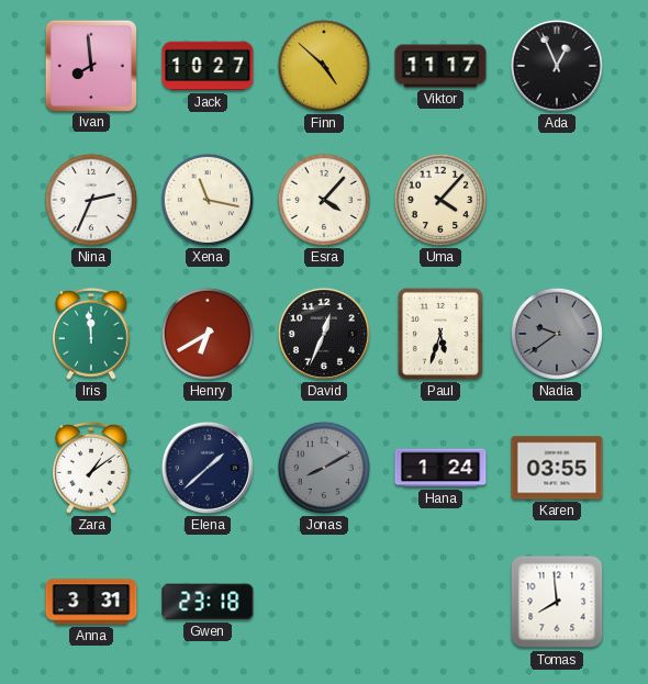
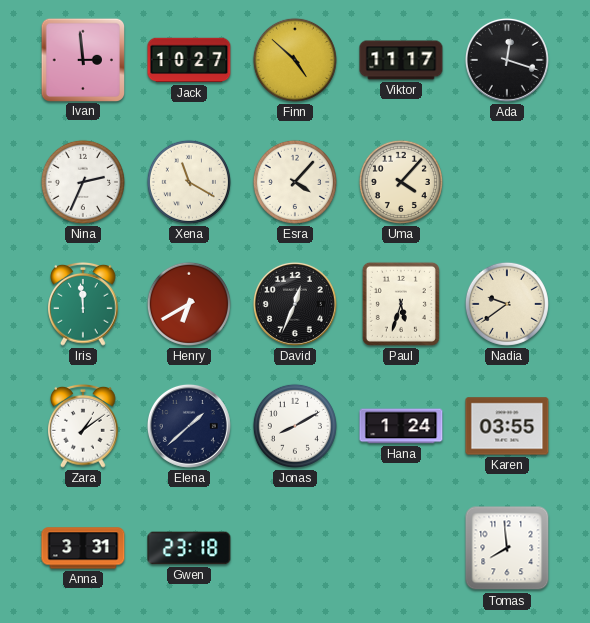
Ivan: 7:59 -> 2:59 (82, 59)
Ada: 12:56 -> 12:18 (507, 60)
Xena: 11:17 -> 11:20 (189, 182)
Nadia dial: grey -> cream (507, 304)
Jonas dial: grey -> white (295, 426)
